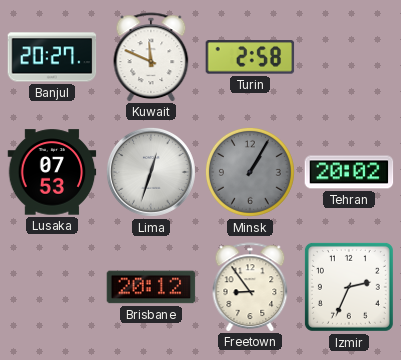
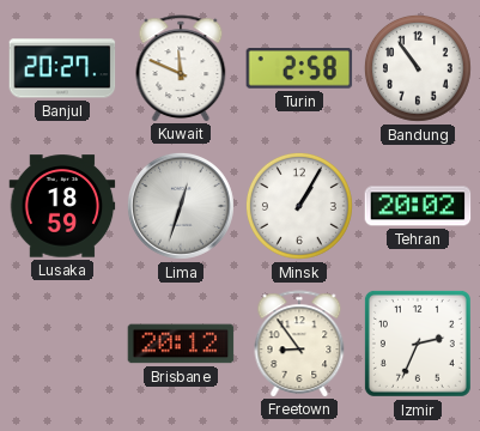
Bandung: none -> 10:54 (418, 68)
Lusaka: 07:53 -> 18:59 (62, 206)
Minsk dial: grey -> white (299, 206)
